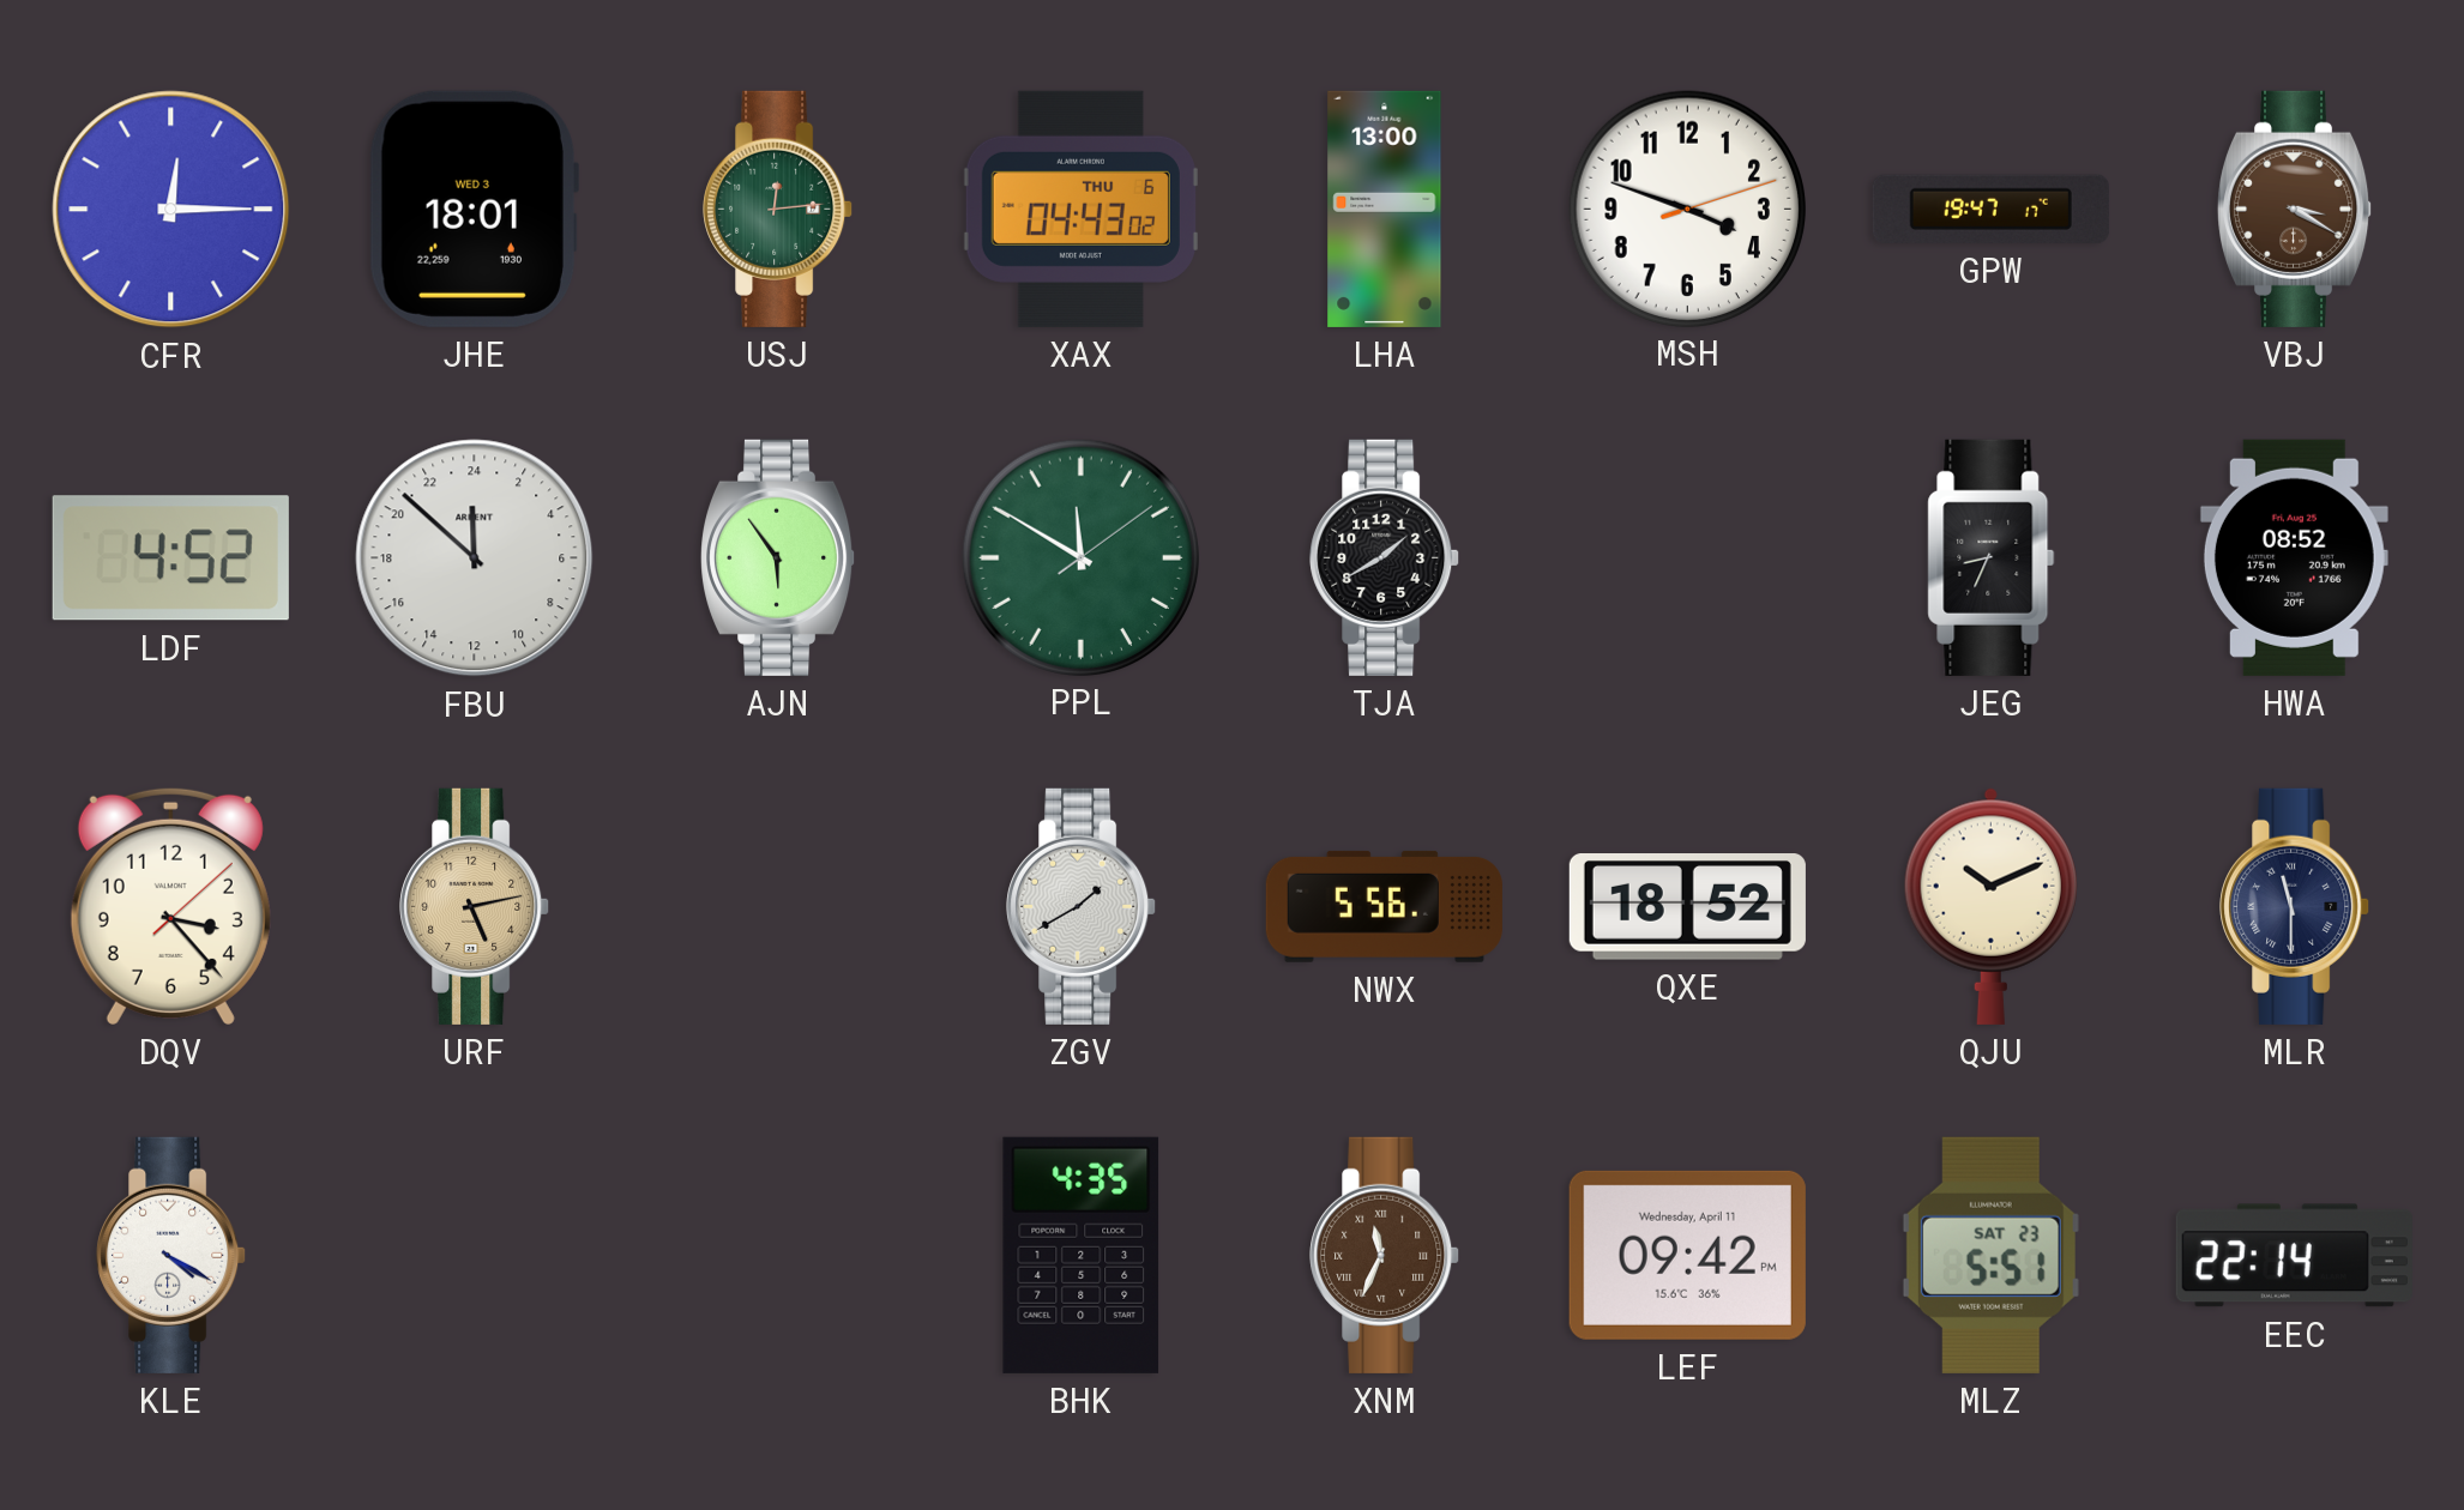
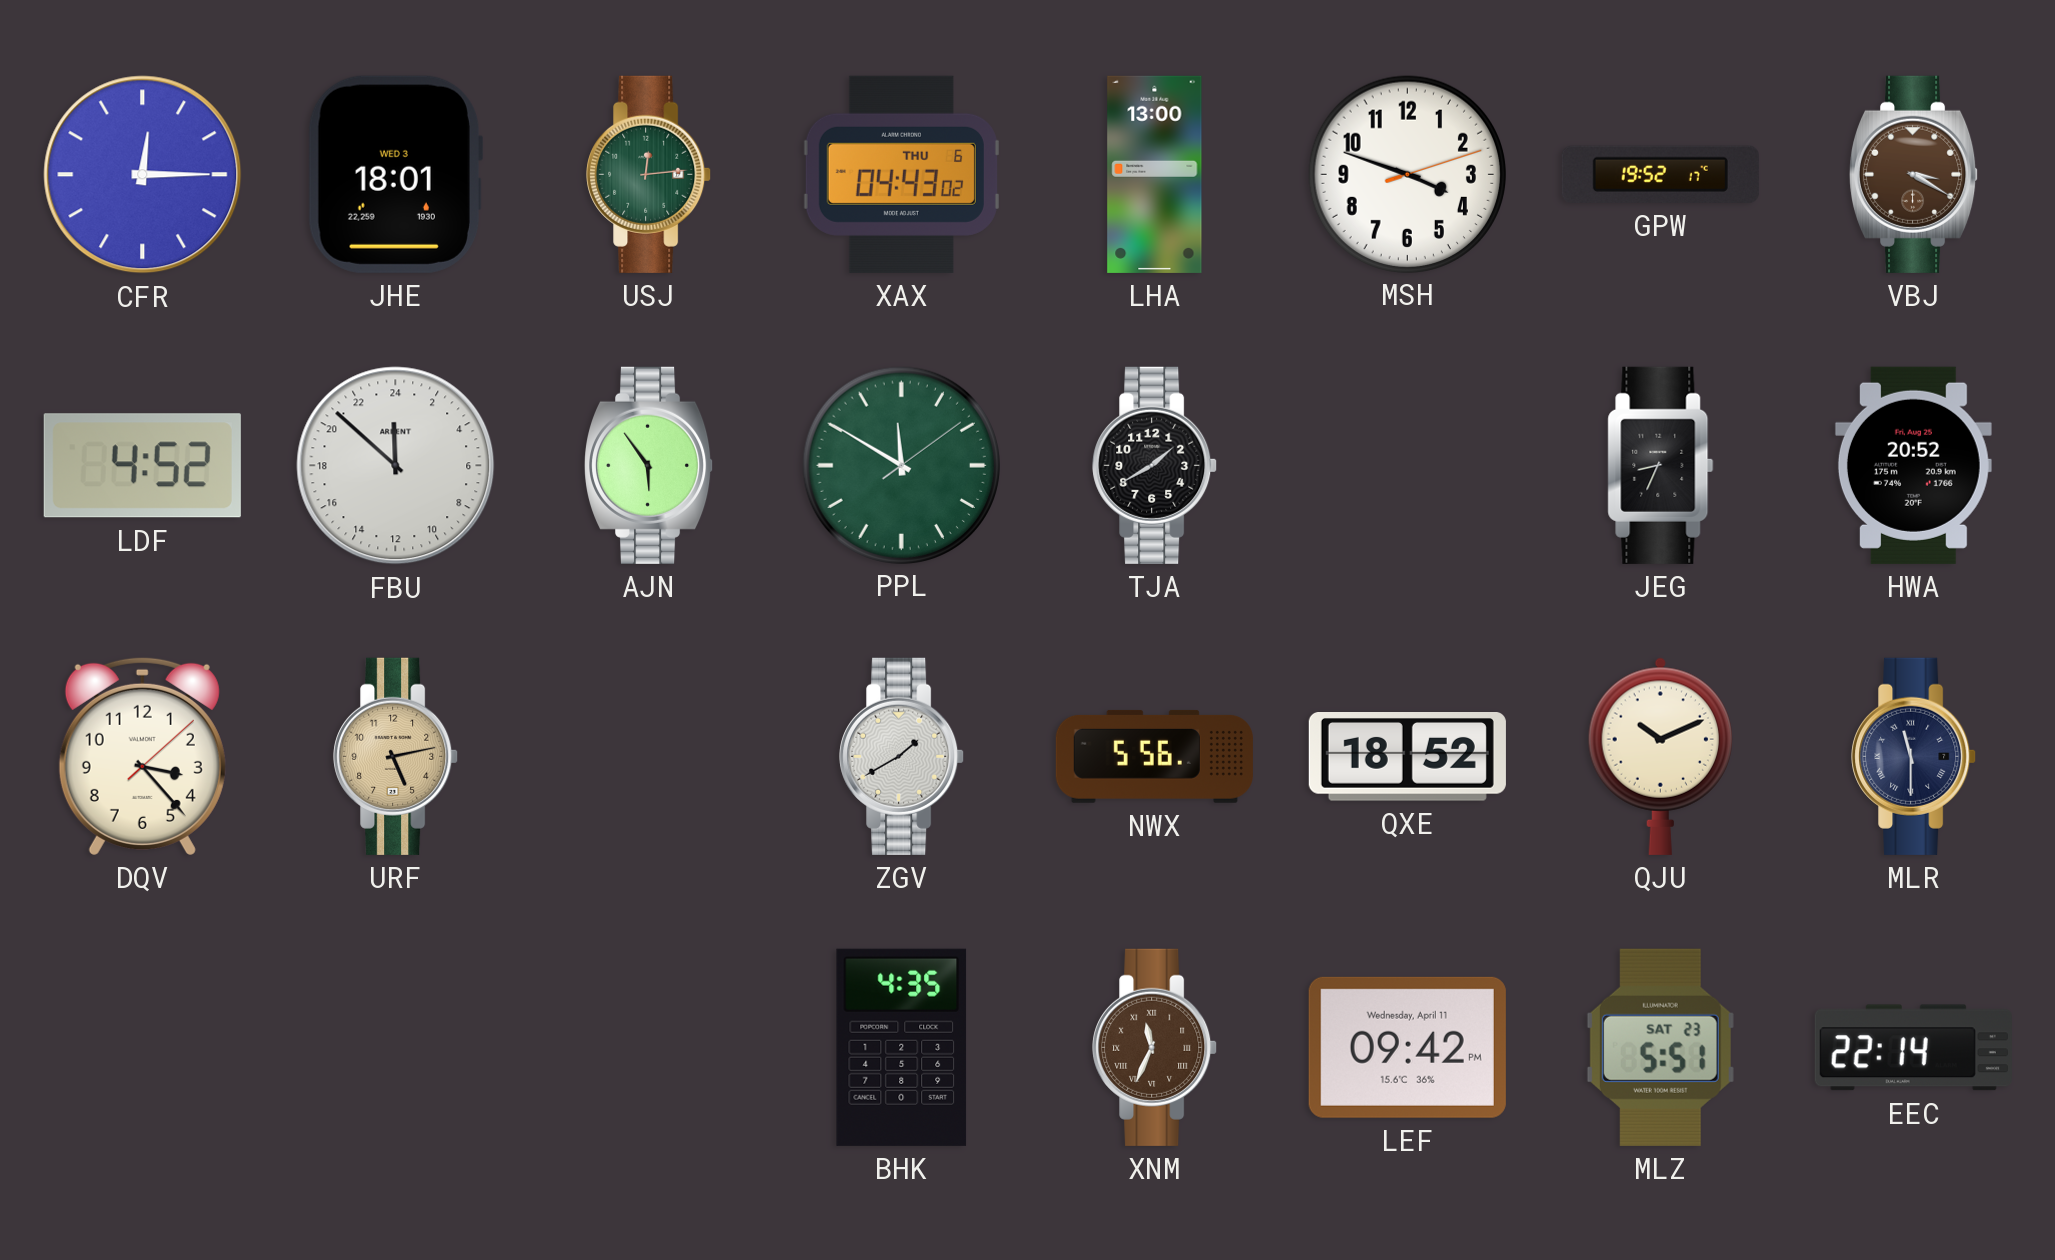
GPW: 19:47 -> 19:52 (1660, 174)
HWA: 08:52 -> 20:52 (1913, 465)
KLE: 4:20 -> none (171, 1255)
